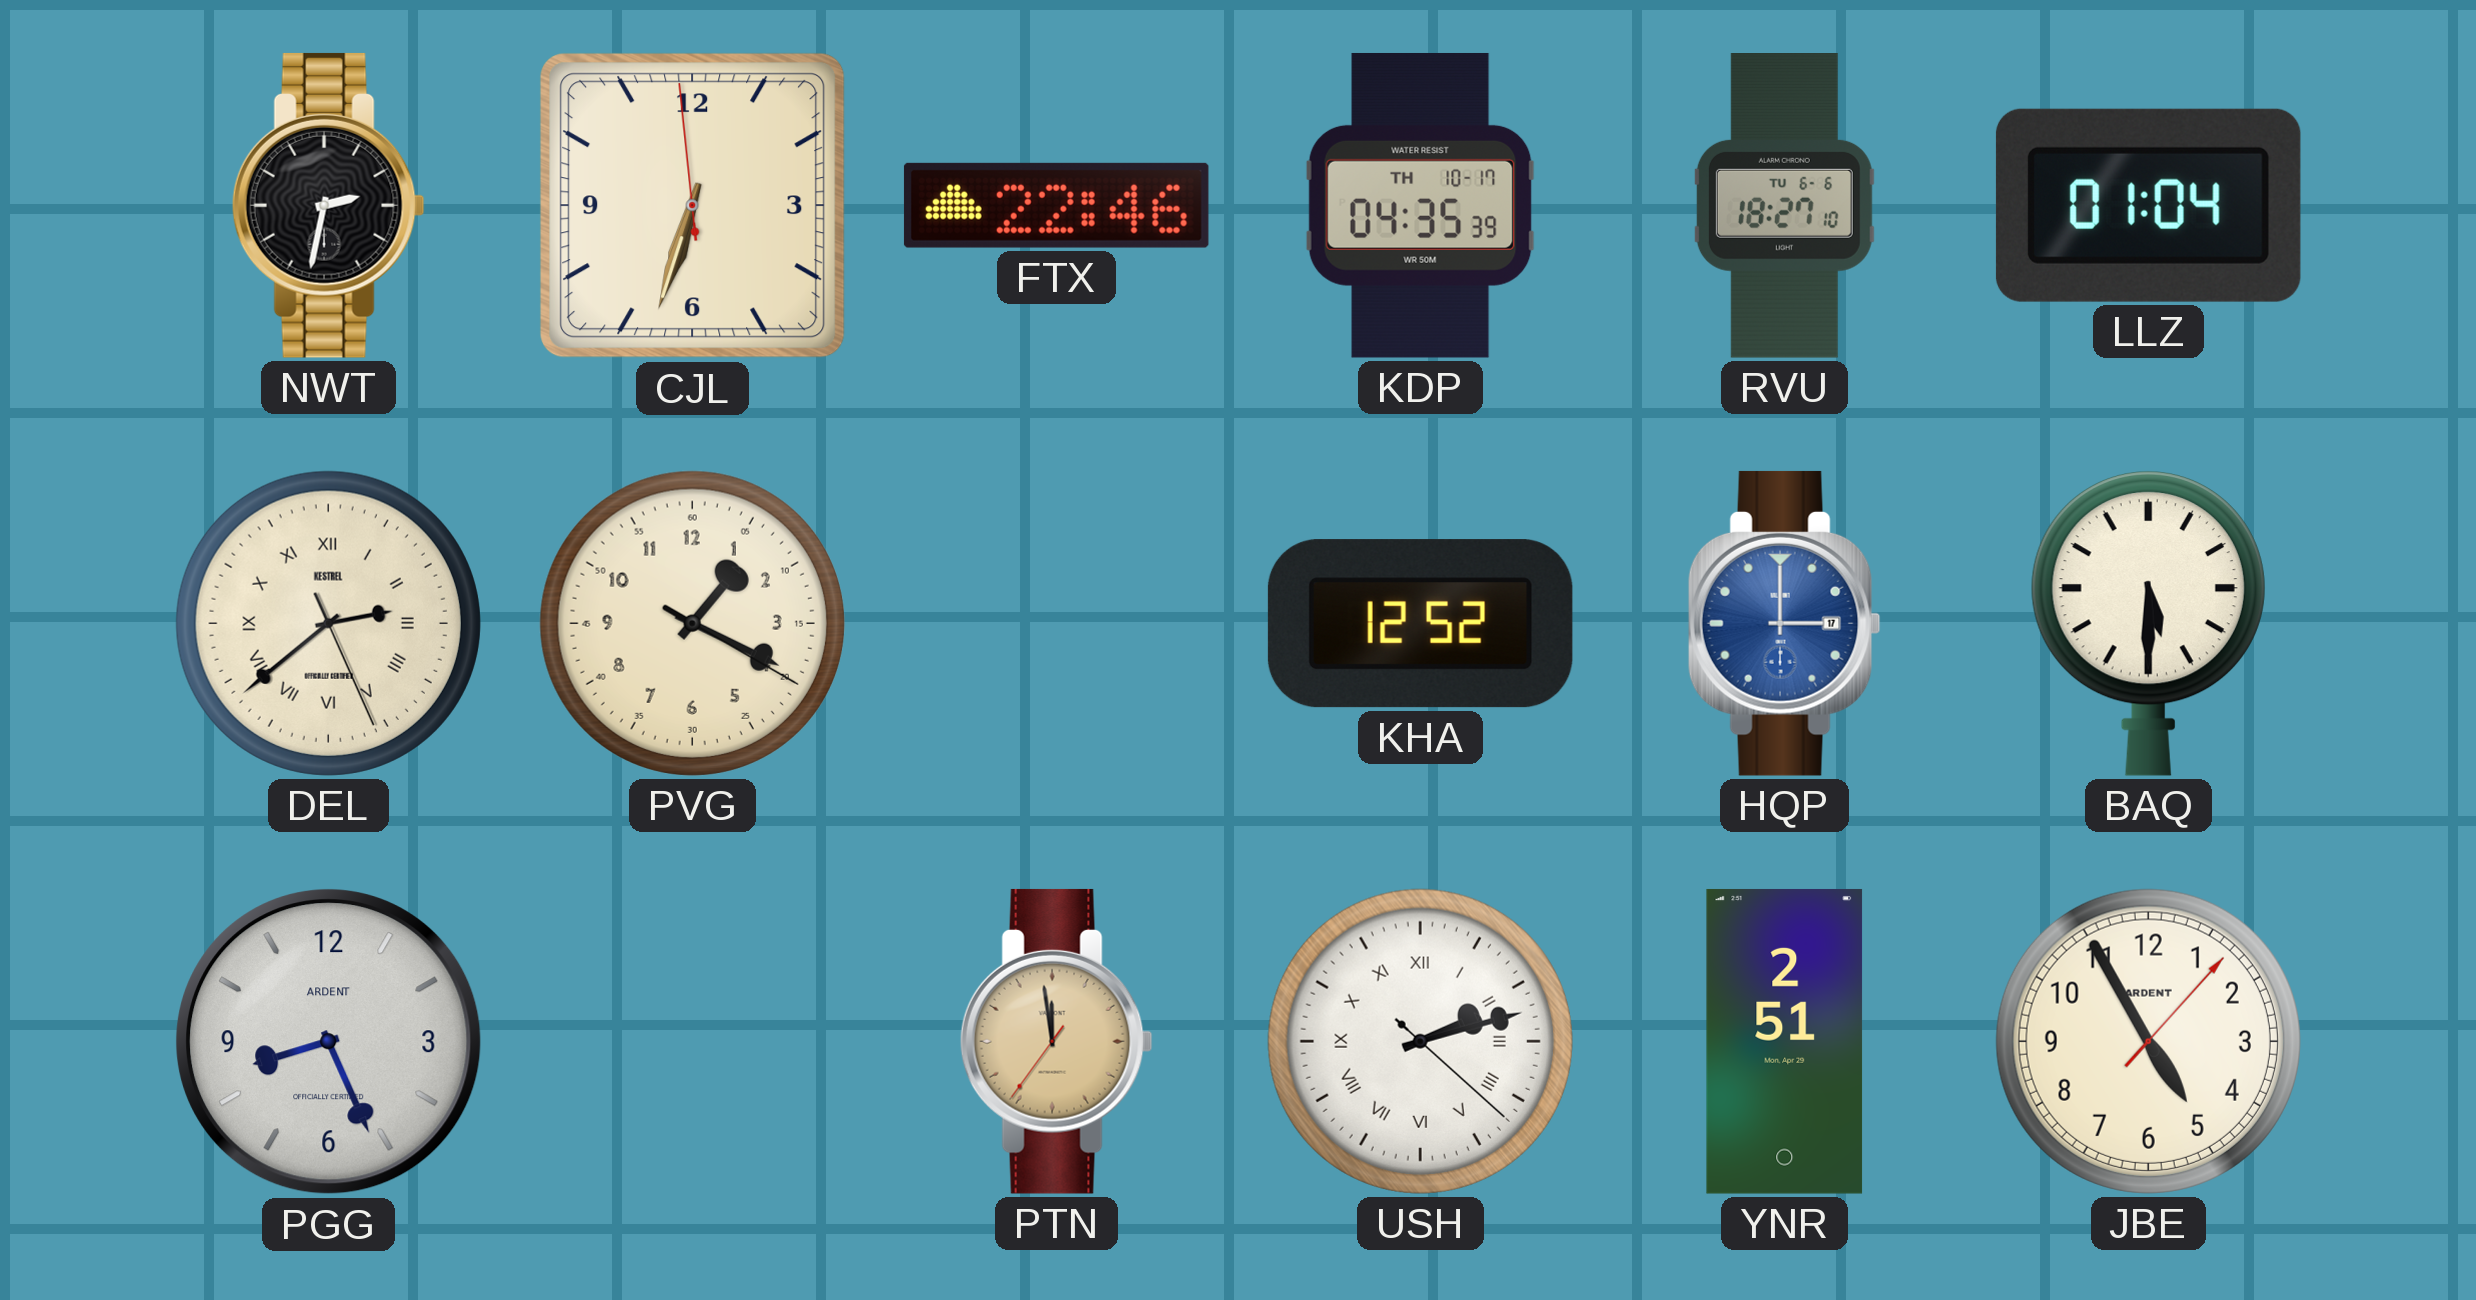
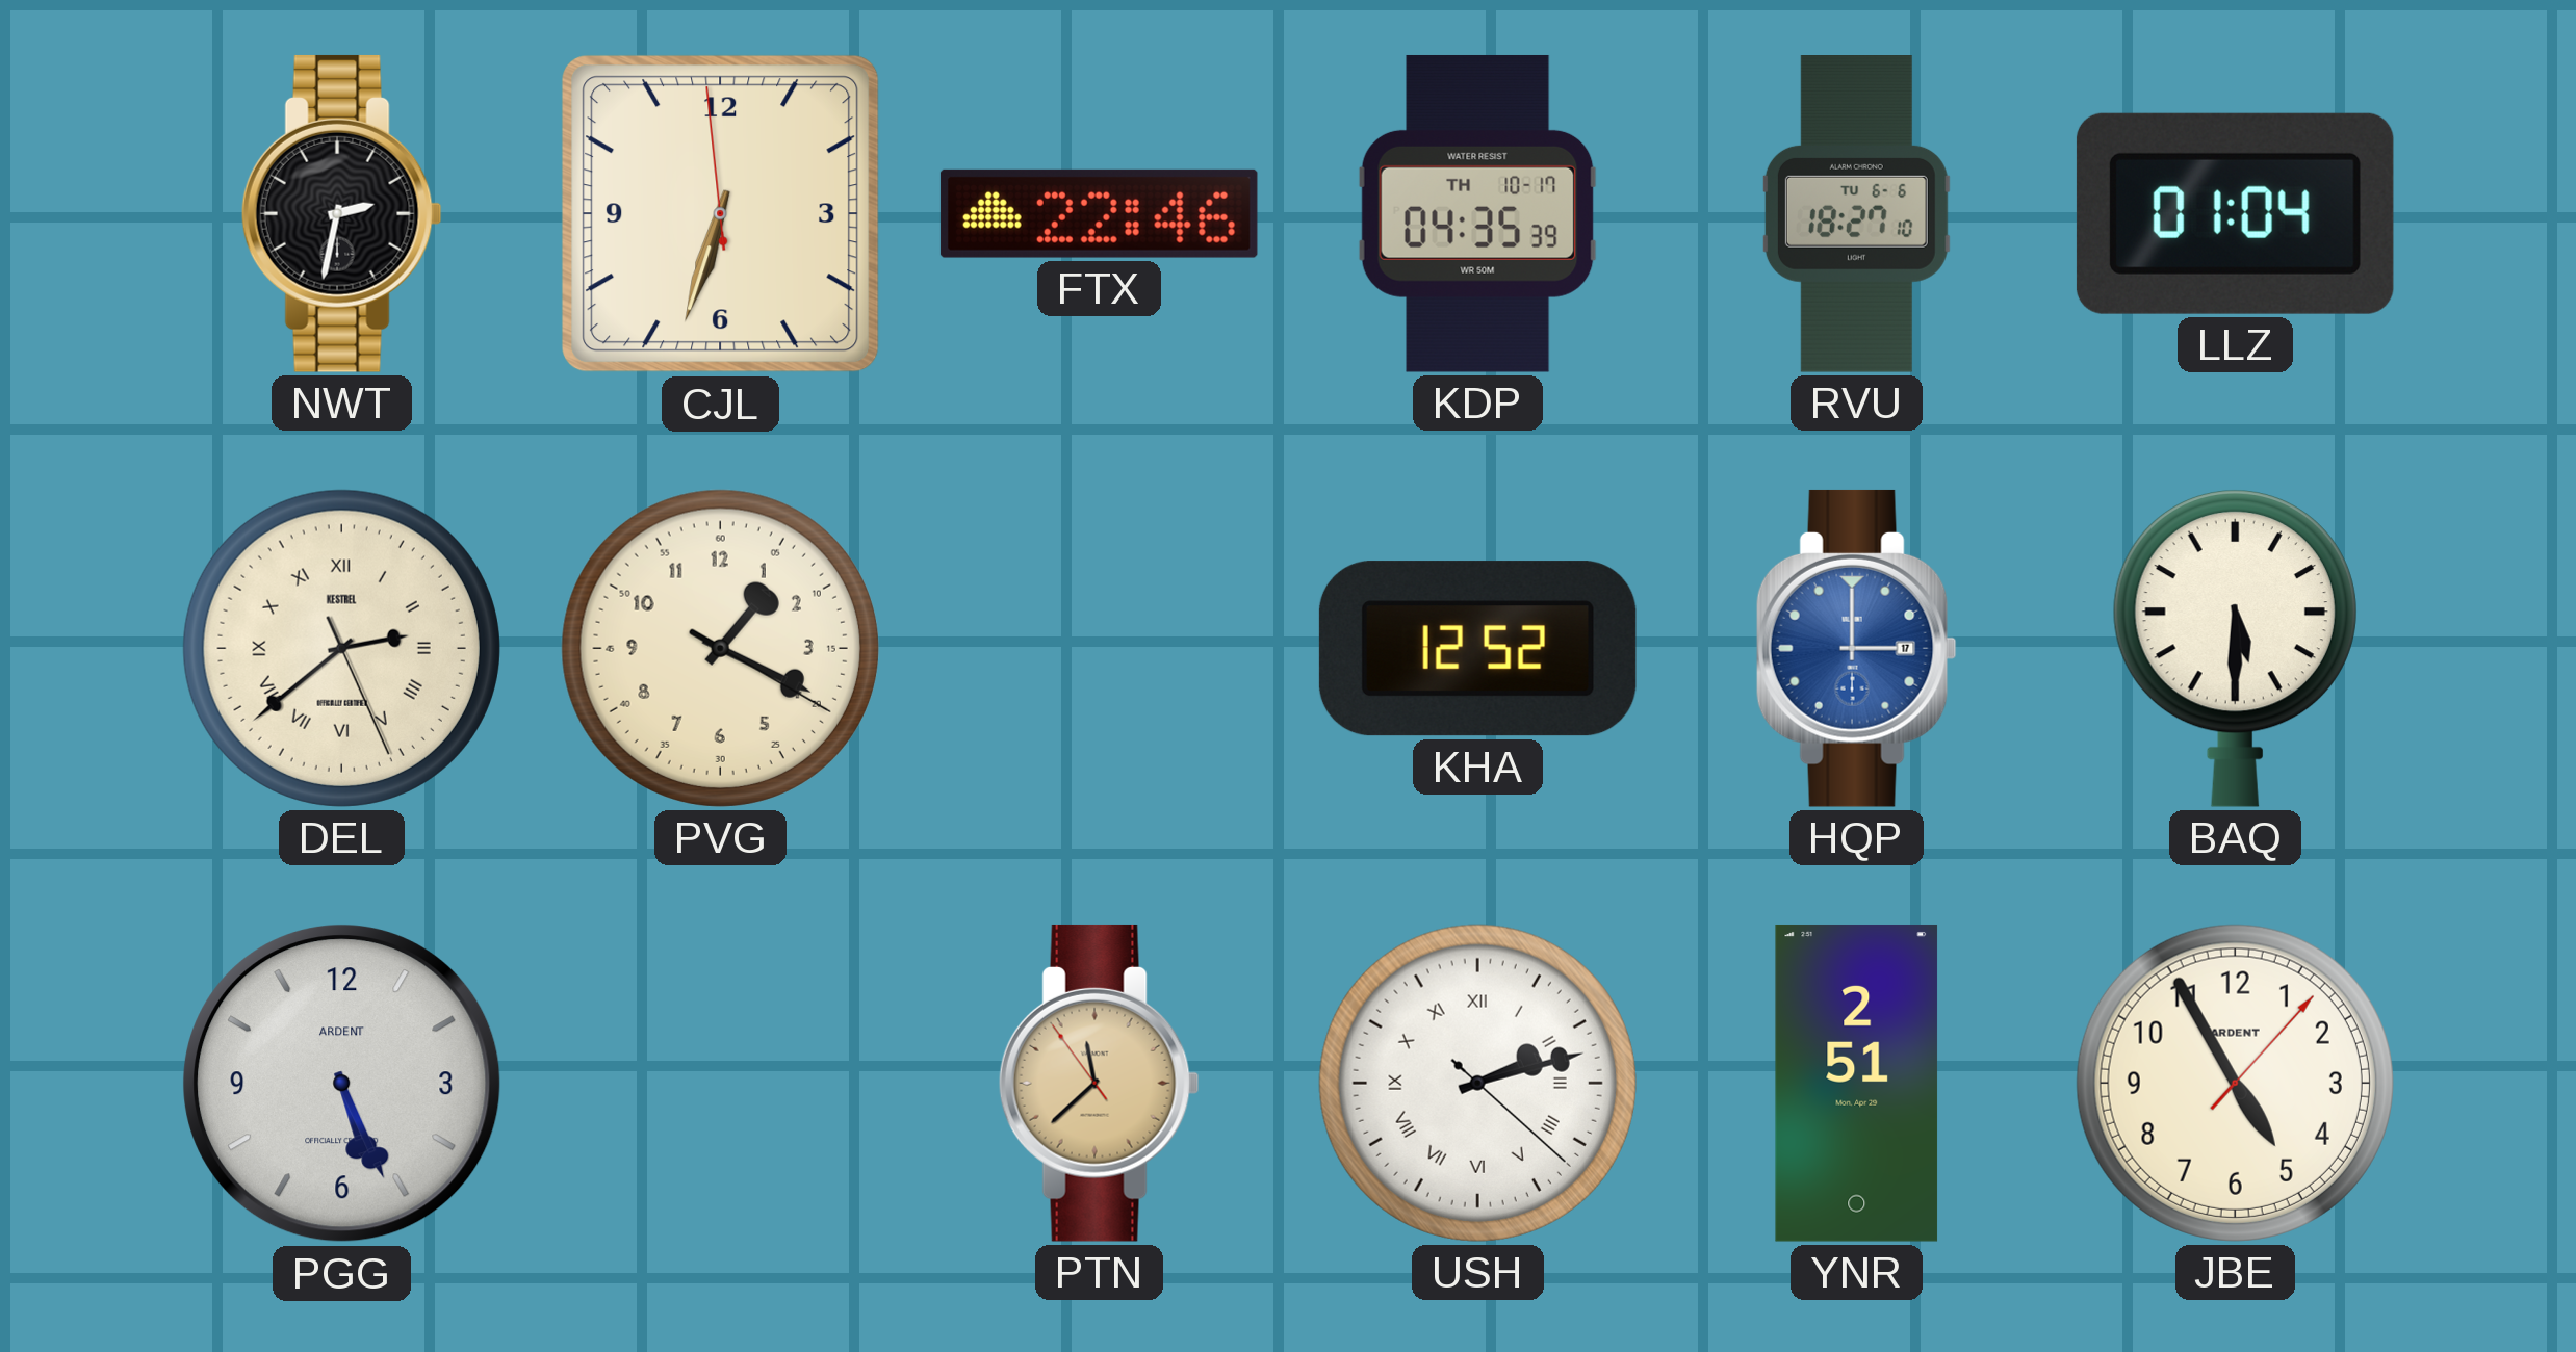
PGG: 8:26 -> 5:26 (342, 1084)
PTN: 11:58 -> 11:37 (1099, 1083)
